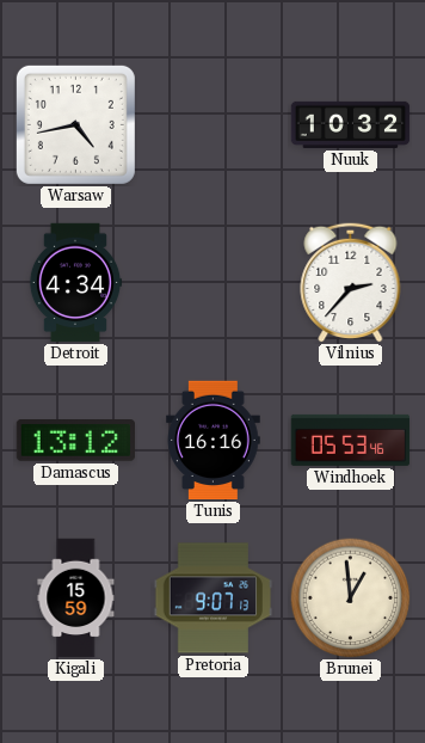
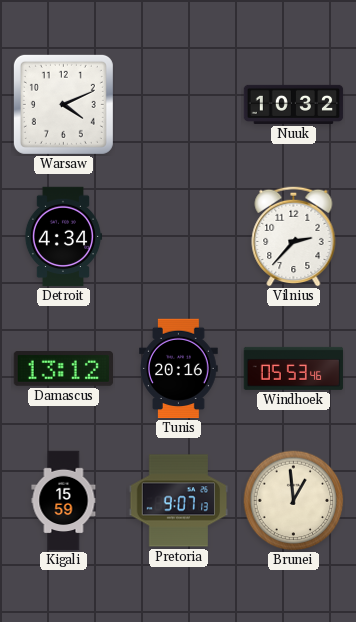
Warsaw: 4:43 -> 4:11 (63, 104)
Tunis: 16:16 -> 20:16 (179, 369)
